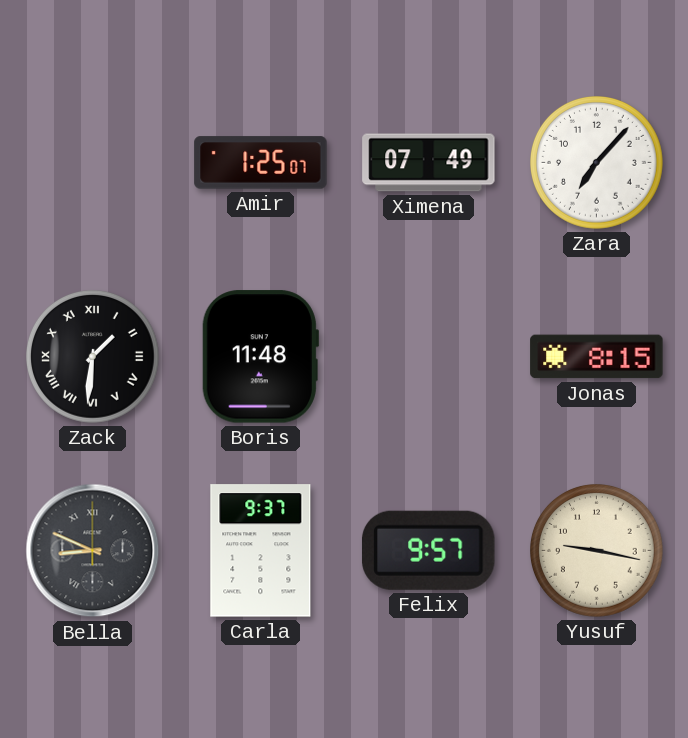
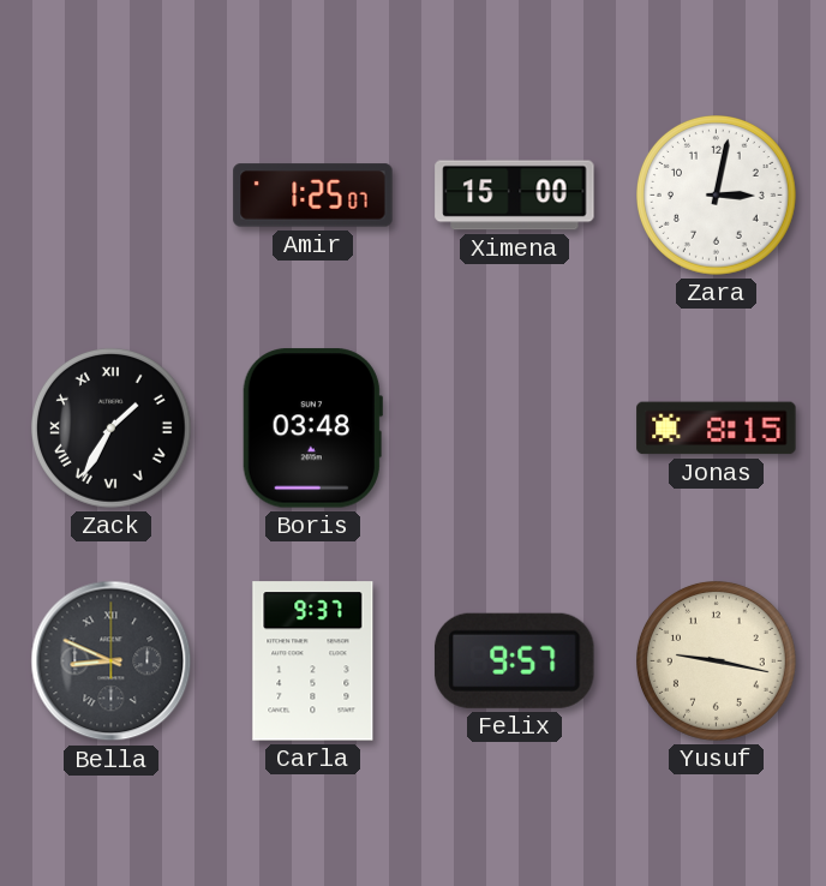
Ximena: 07:49 -> 15:00 (515, 196)
Zara: 7:07 -> 3:02 (717, 196)
Zack: 1:31 -> 1:35 (112, 429)
Boris: 11:48 -> 03:48 (312, 429)
